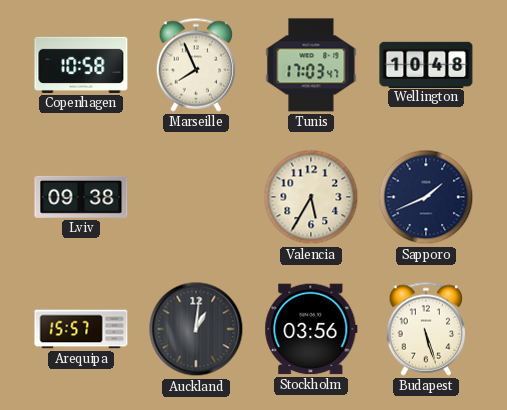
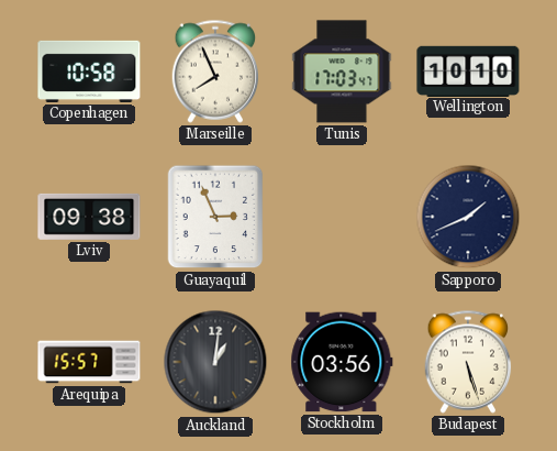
Wellington: 10:48 -> 10:10 (468, 70)
Guayaquil: none -> 2:56 (215, 217)
Valencia: 5:35 -> none (311, 197)
